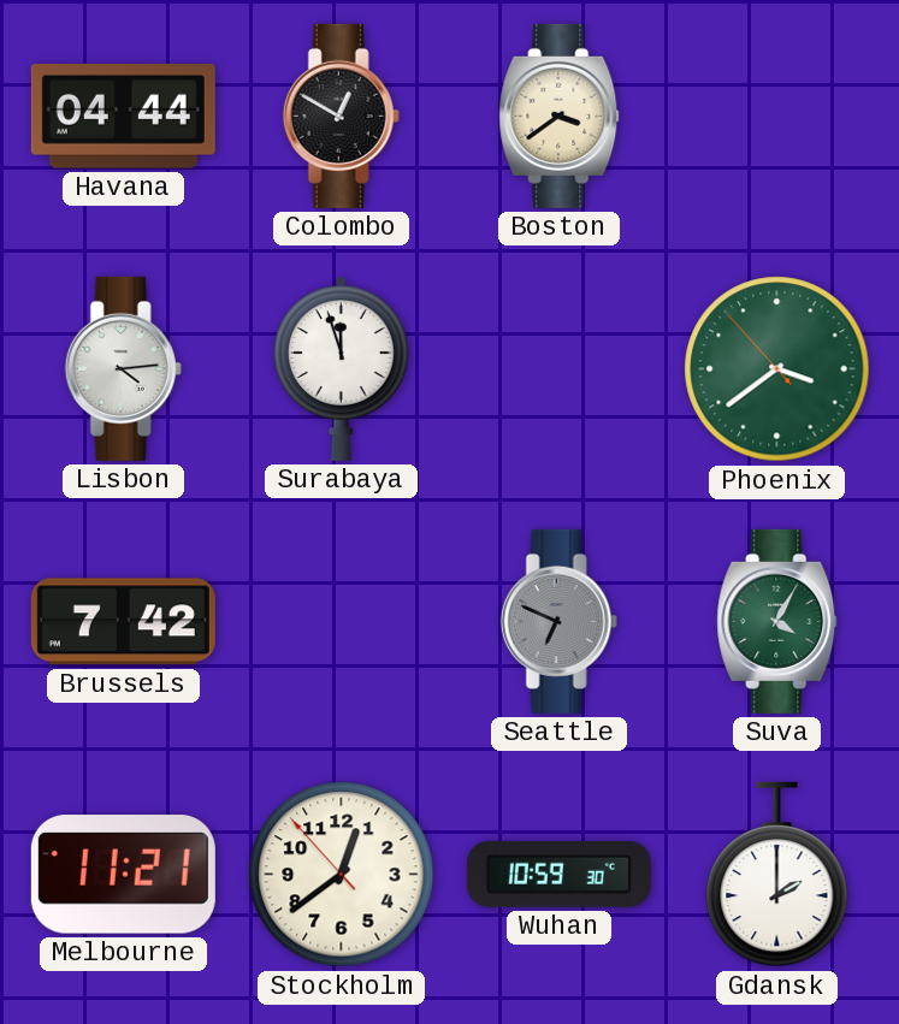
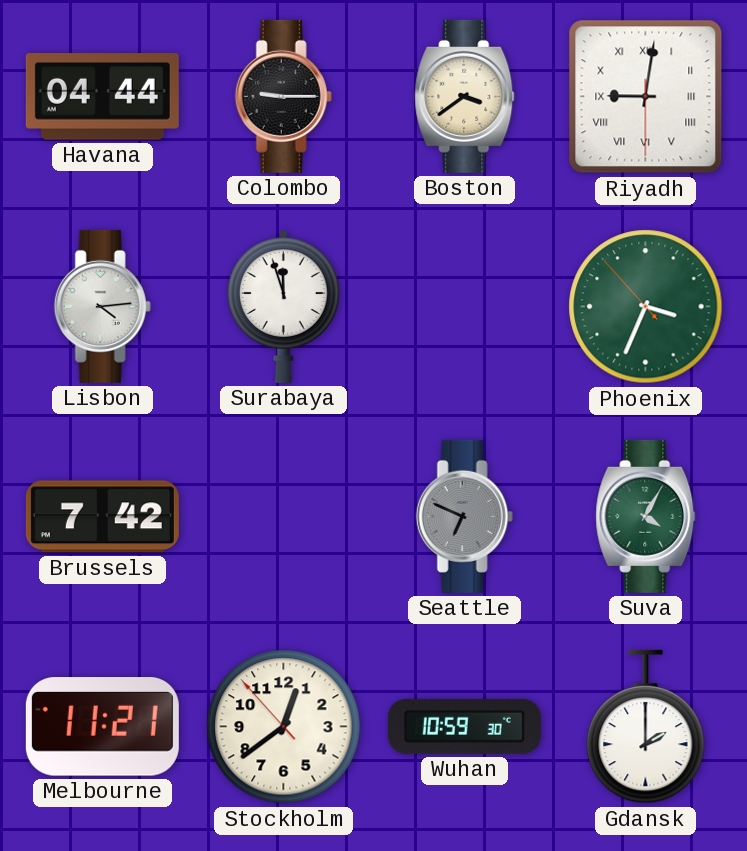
Colombo: 12:50 -> 9:15 (283, 96)
Riyadh: none -> 9:01 (646, 97)
Phoenix: 3:38 -> 3:33 (646, 307)
